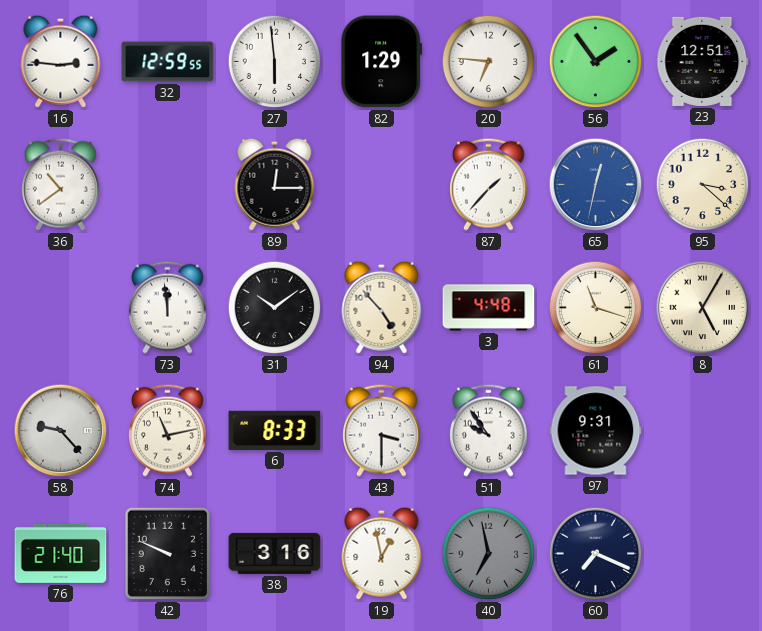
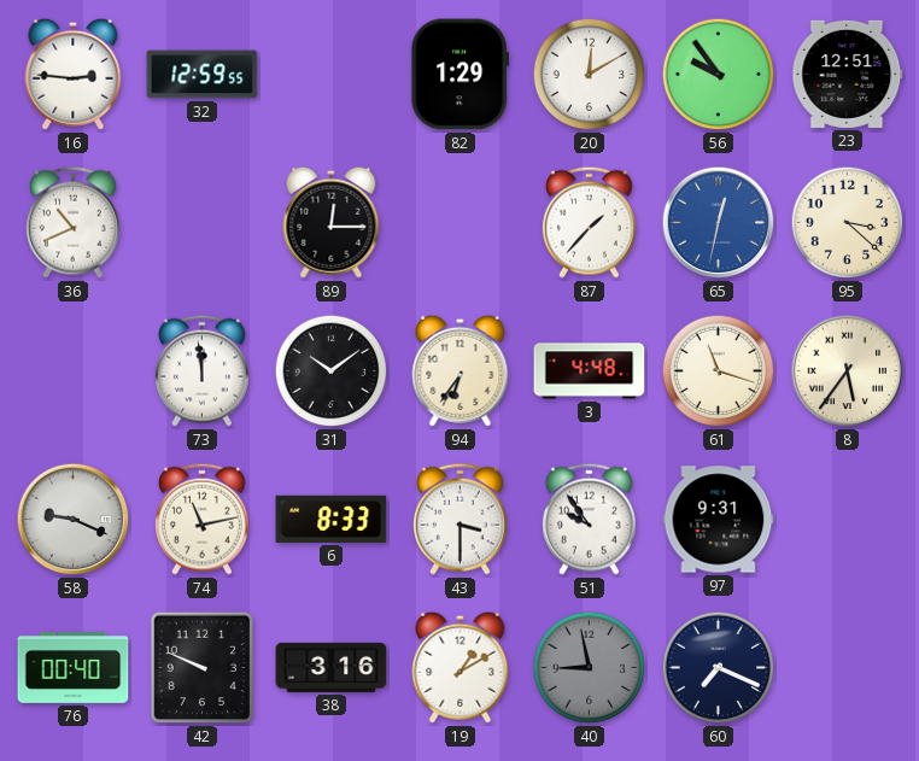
27: 5:59 -> none (275, 62)
20: 6:46 -> 12:10 (590, 75)
56: 1:54 -> 9:54 (719, 75)
36: 10:39 -> 10:41 (74, 222)
94: 4:53 -> 6:36 (461, 370)
8: 5:05 -> 5:36 (848, 371)
58: 9:23 -> 9:19 (74, 520)
76: 21:40 -> 00:40 (74, 667)
19: 12:58 -> 1:10 (461, 667)
40: 6:58 -> 8:58 (590, 668)
